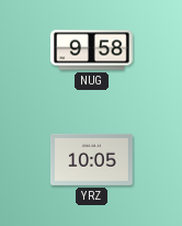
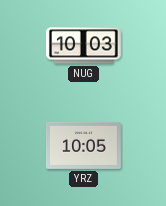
NUG: 9:58 -> 10:03 (83, 46)
